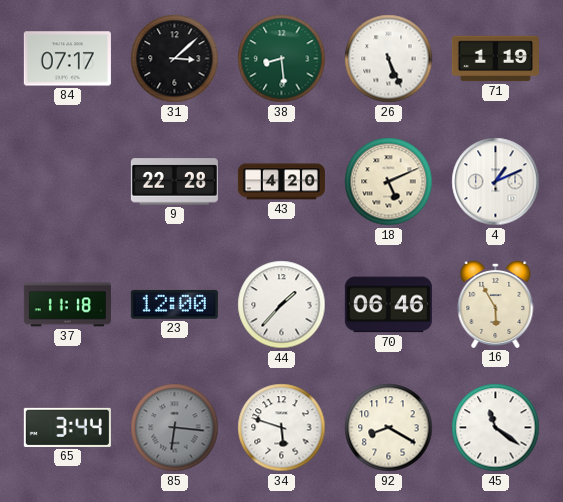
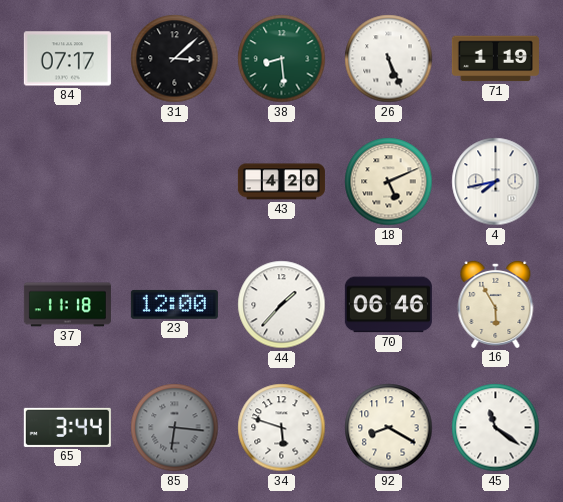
9: 22:28 -> none (174, 182)
4: 1:11 -> 7:43 (496, 182)
